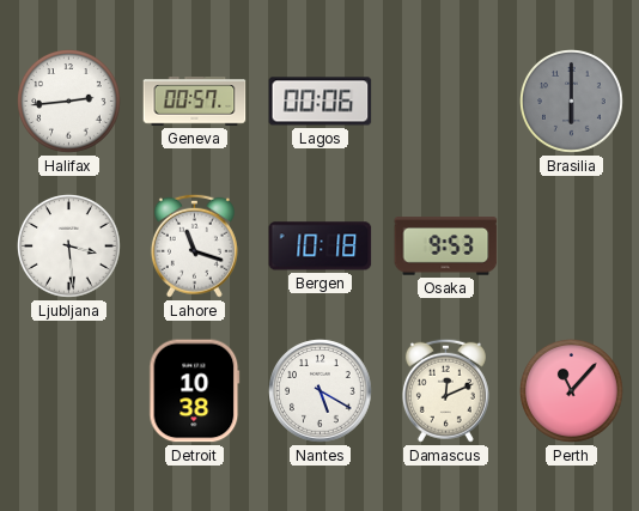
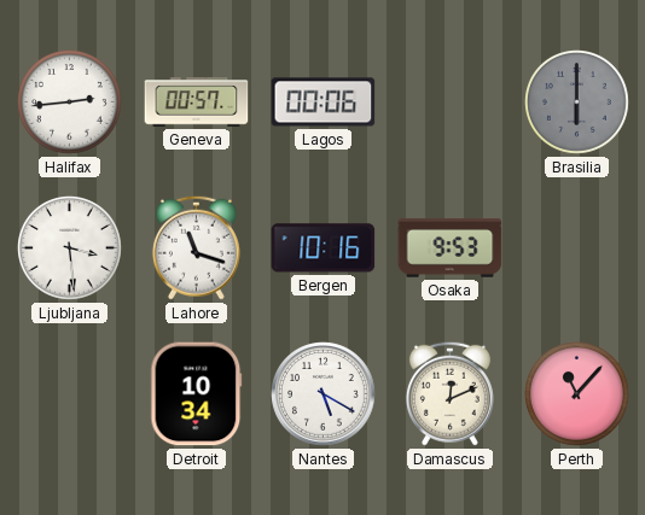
Bergen: 10:18 -> 10:16 (324, 248)
Detroit: 10:38 -> 10:34 (197, 394)
